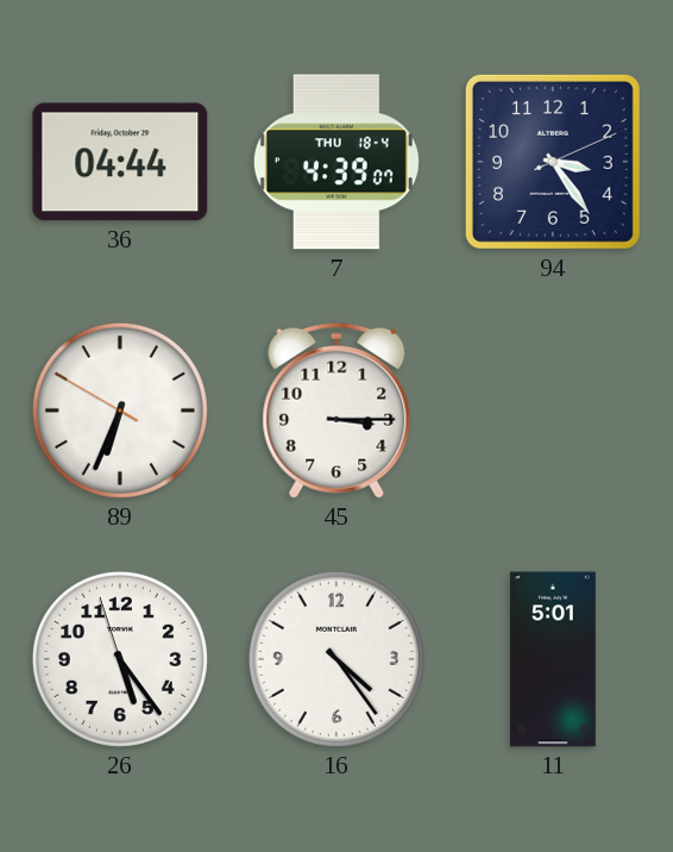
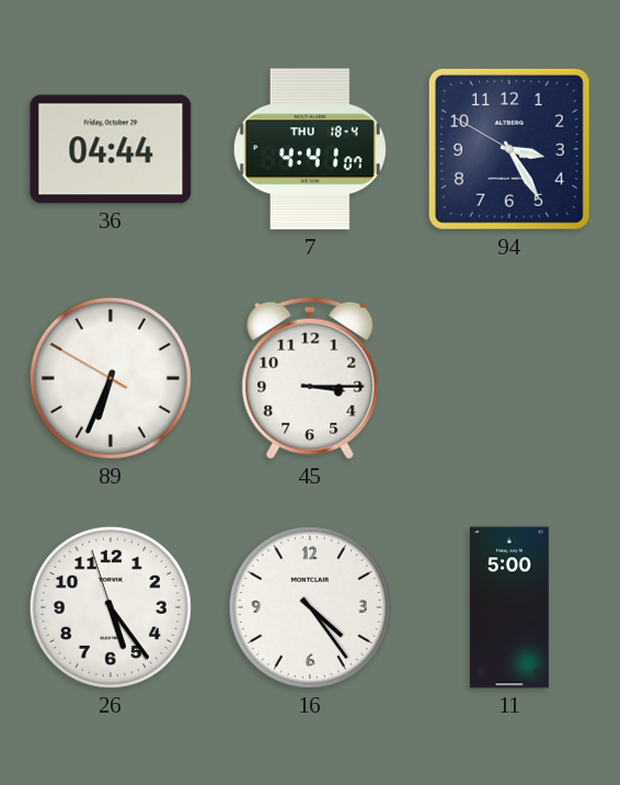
7: 4:39 -> 4:41 (310, 149)
94: 3:24:11 -> 3:24:50 (509, 149)
11: 5:01 -> 5:00 (509, 607)
